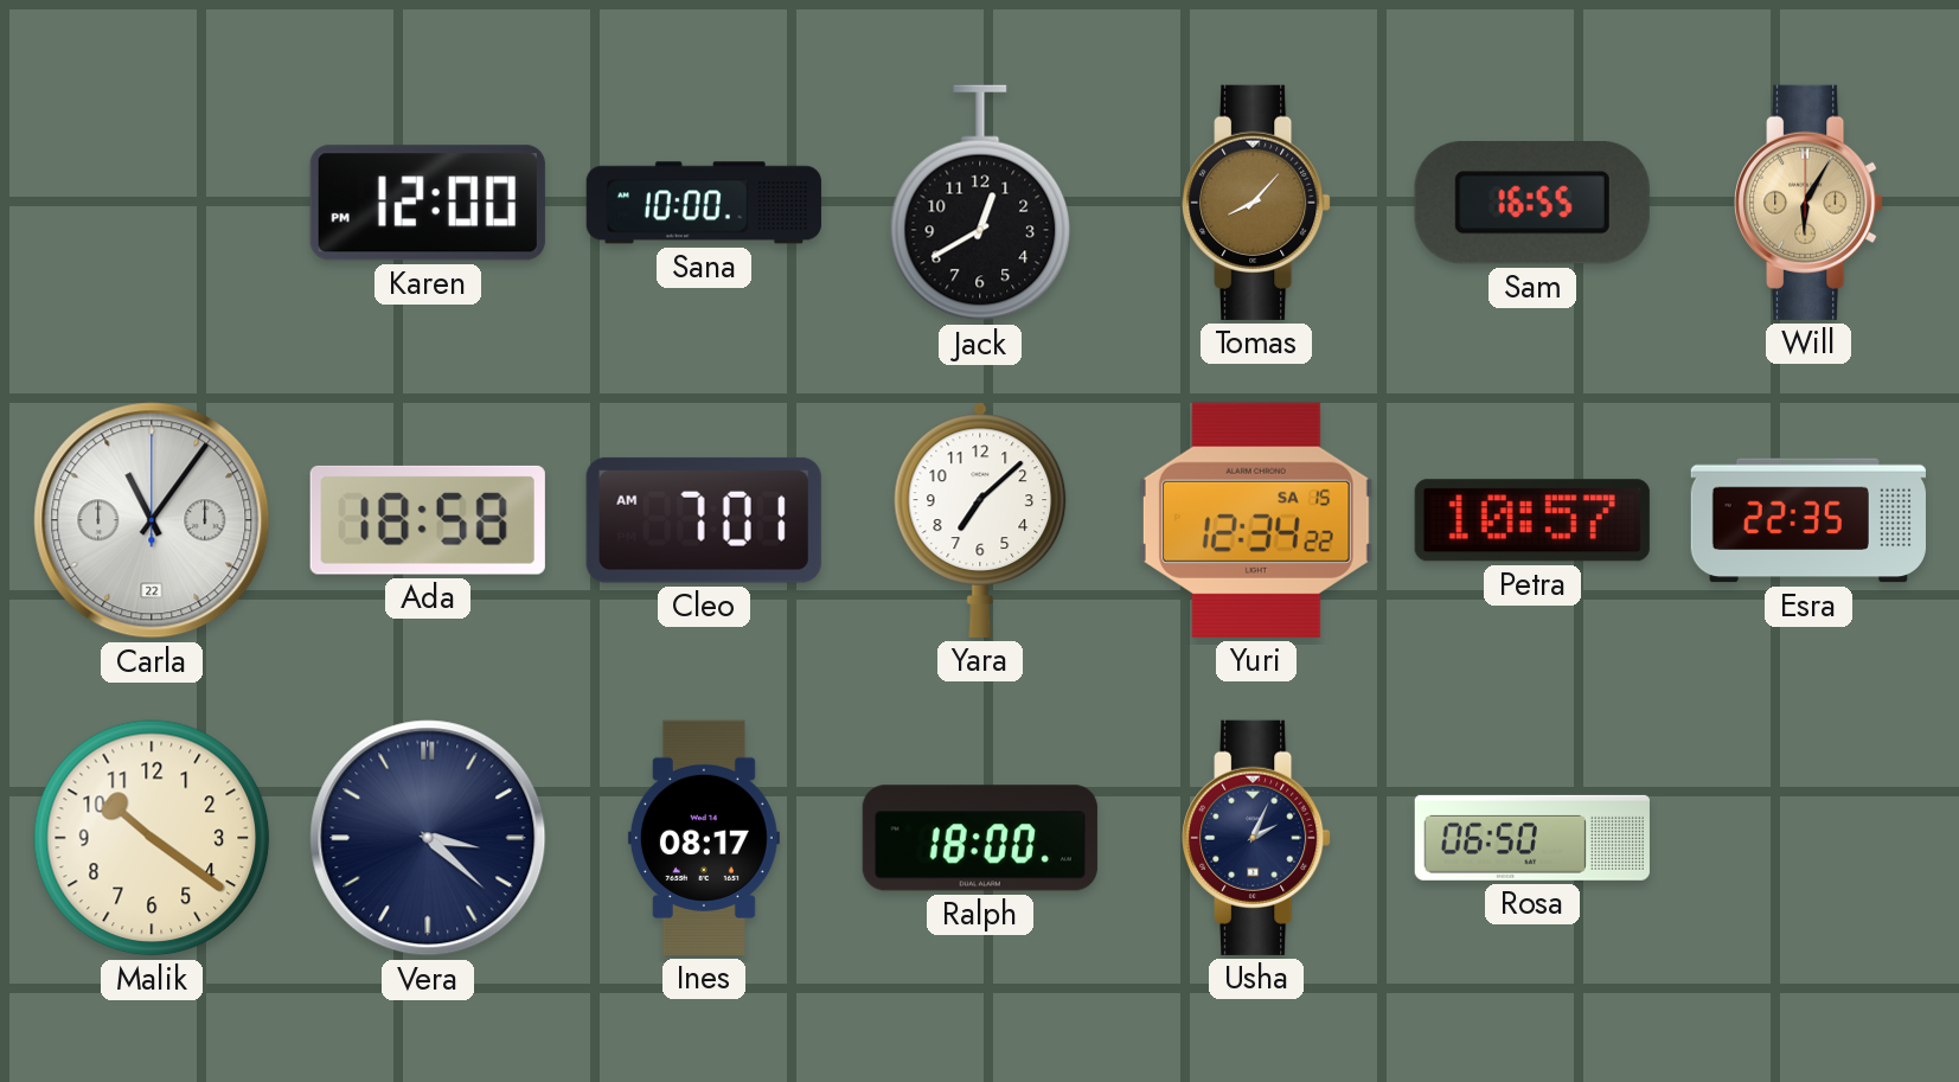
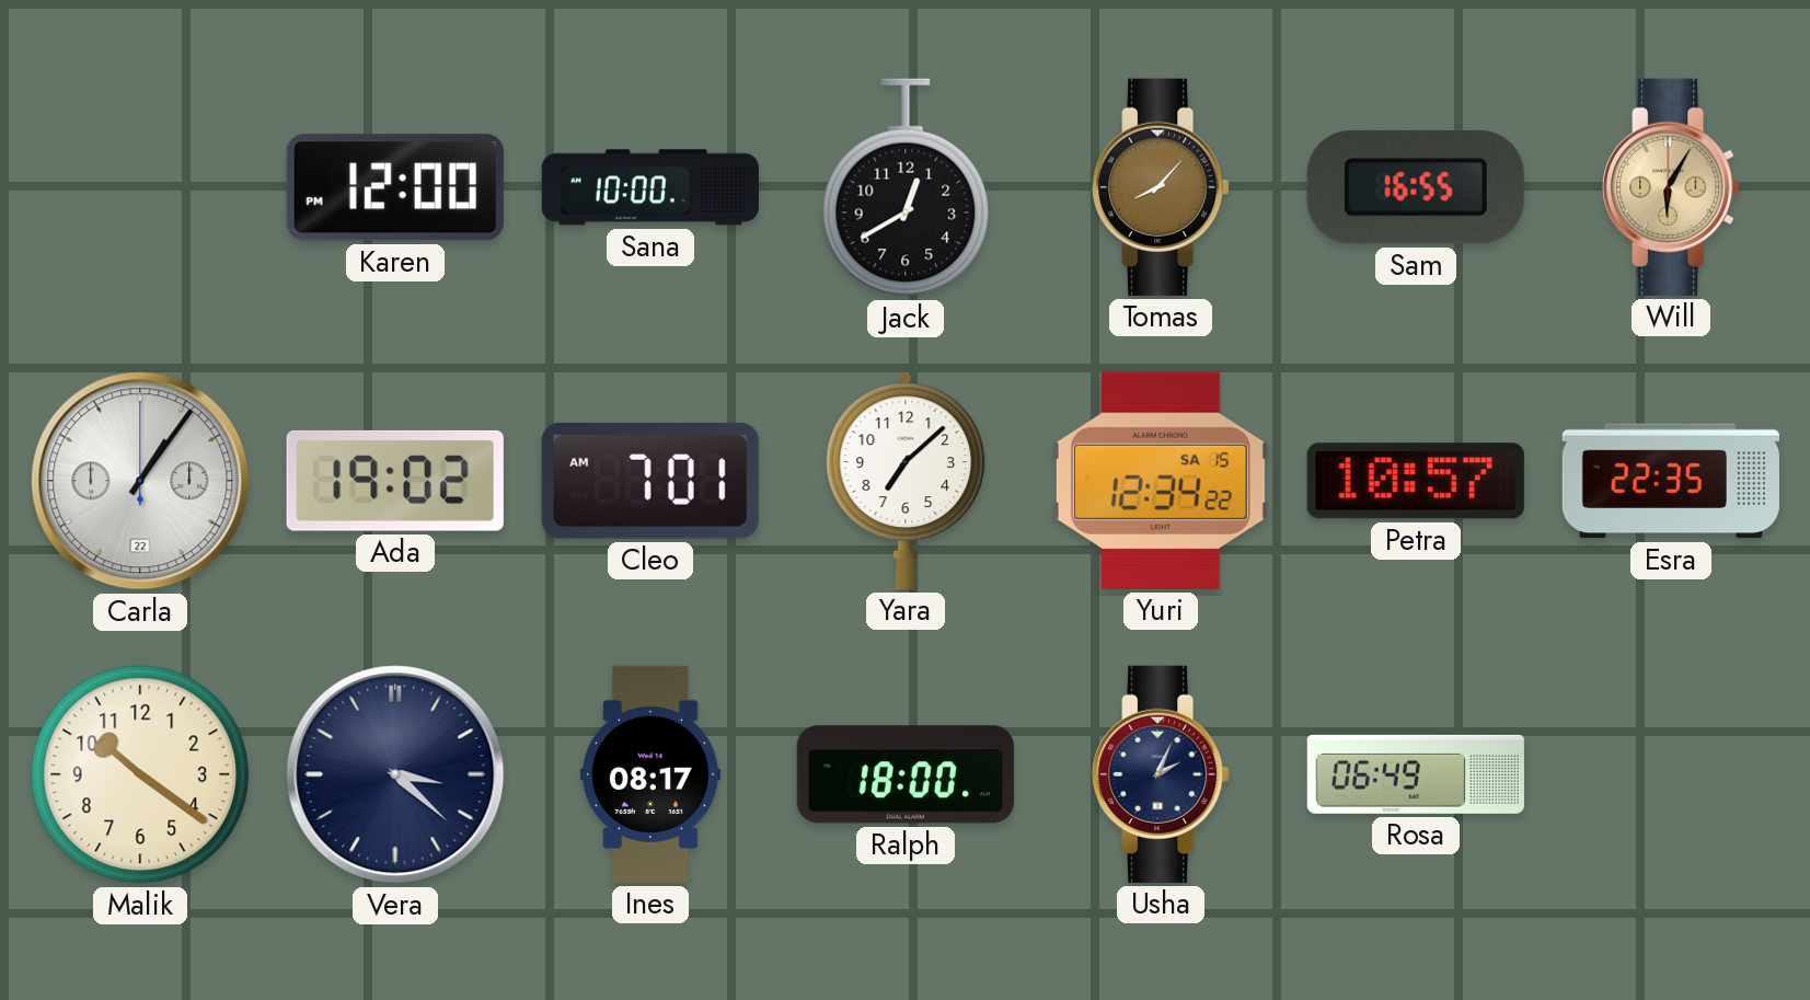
Carla: 11:06 -> 1:06 (140, 481)
Ada: 18:58 -> 19:02 (395, 481)
Rosa: 06:50 -> 06:49 (1416, 774)
